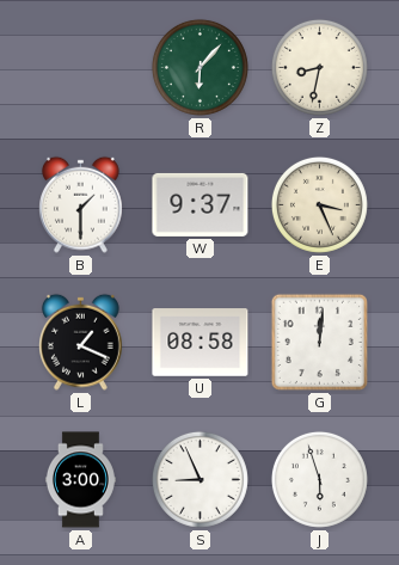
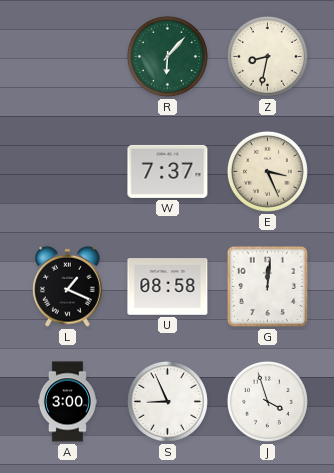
B: 1:30 -> none (80, 204)
W: 9:37 -> 7:37 (168, 171)
J: 5:57 -> 3:57 (267, 401)
